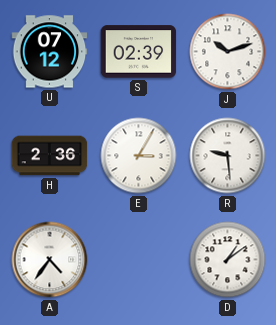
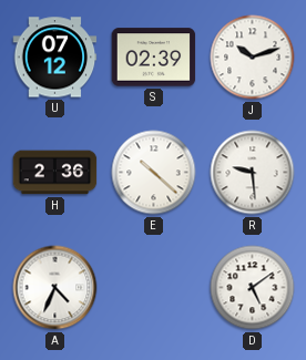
E: 3:05 -> 10:22 (154, 173)
A: 4:36 -> 4:34 (55, 288)
D: 1:09 -> 5:09 (253, 288)
